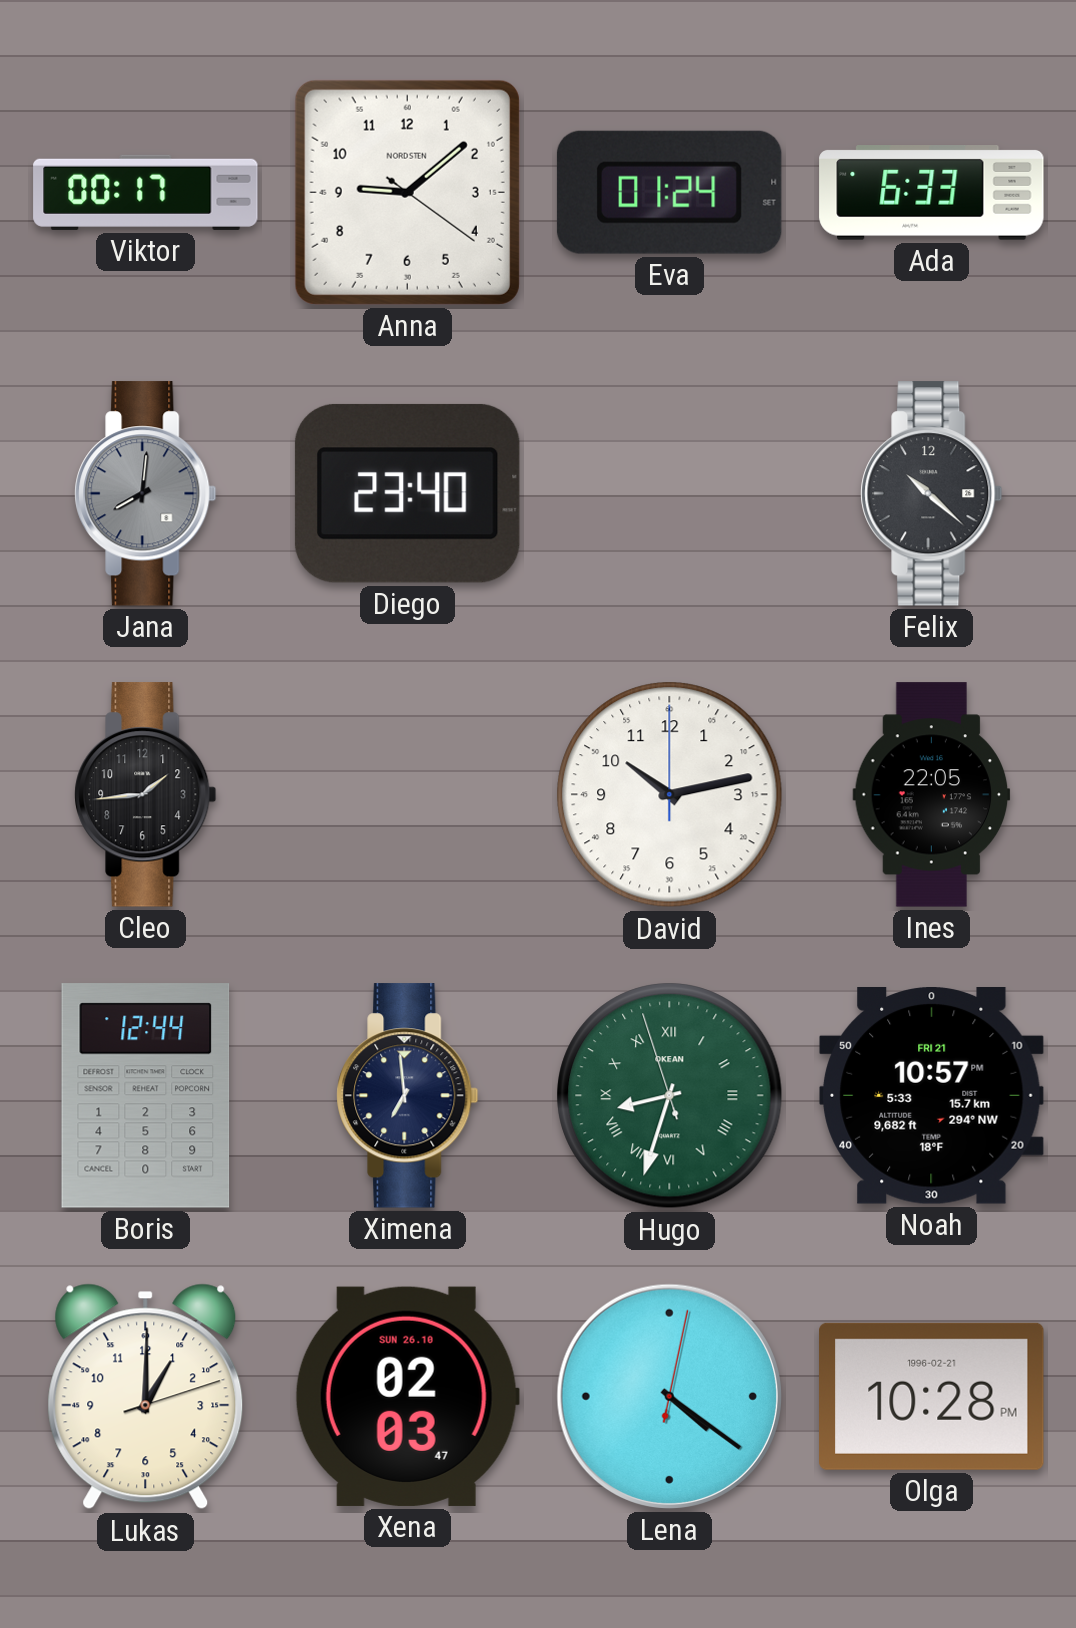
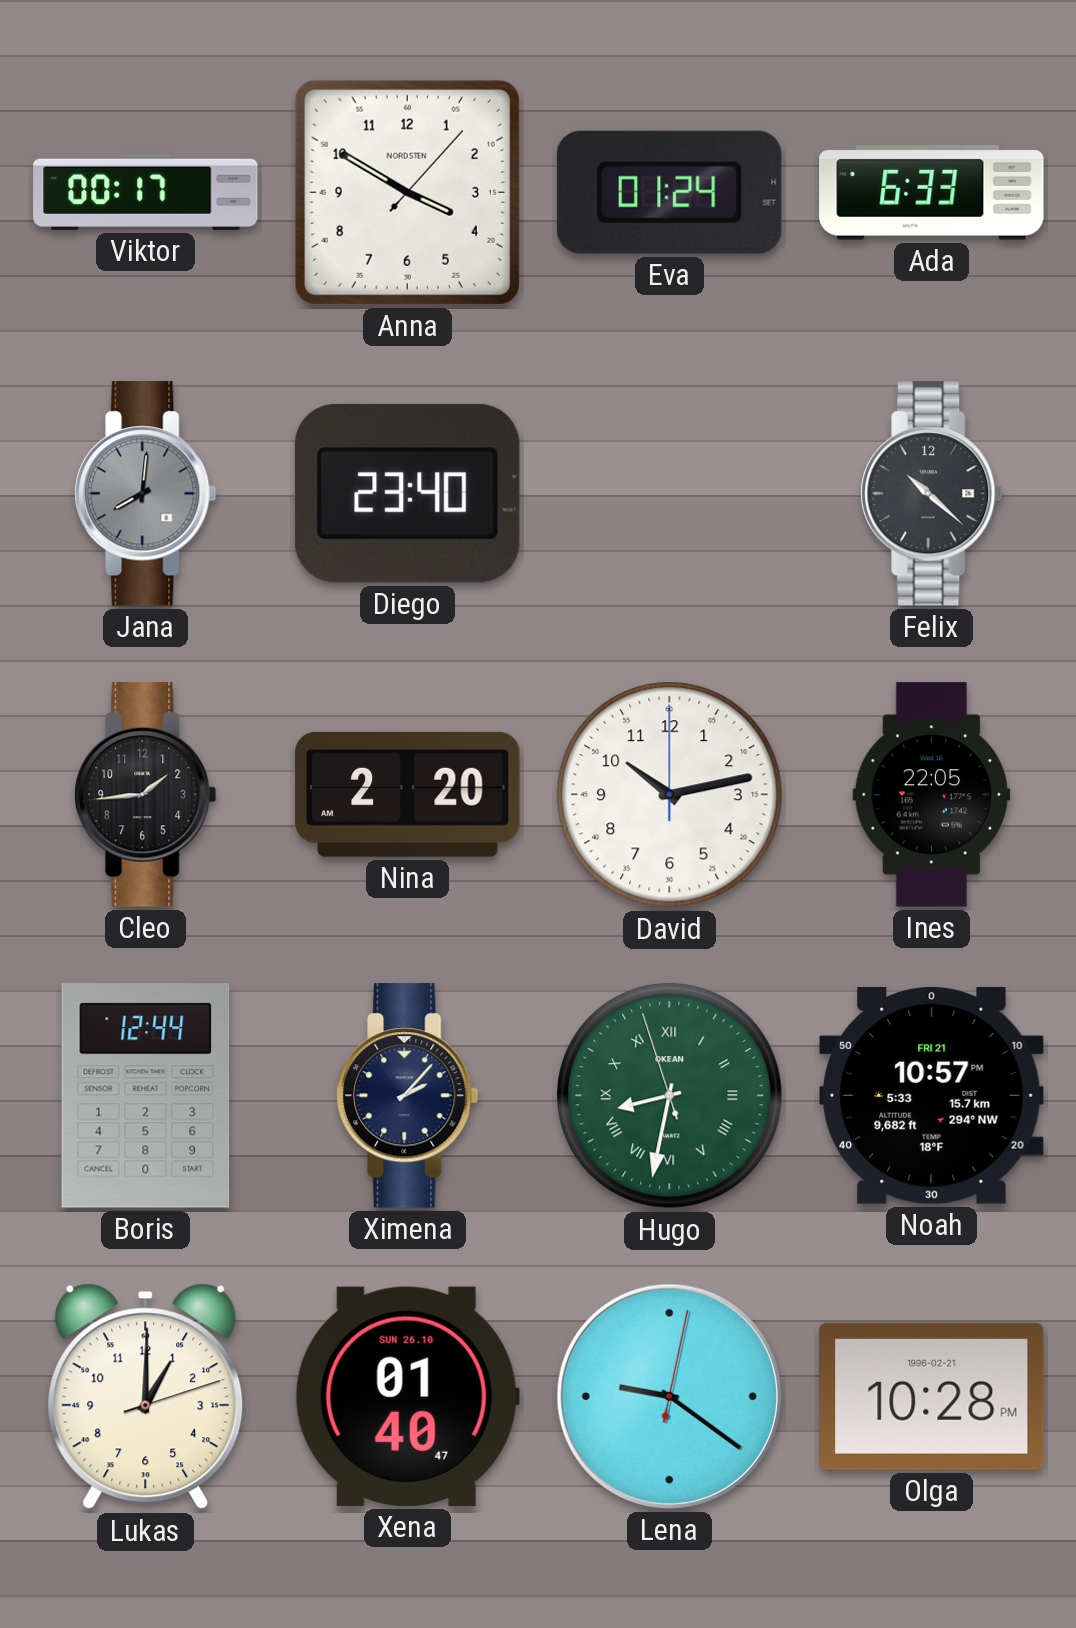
Anna: 9:08 -> 3:50 (407, 192)
Nina: none -> 2:20 (408, 794)
Ximena: 6:59 -> 2:07 (408, 1096)
Hugo: 8:32 -> 8:31 (670, 1096)
Xena: 02:03 -> 01:40 (407, 1396)
Lena: 4:21 -> 9:21 (669, 1396)
